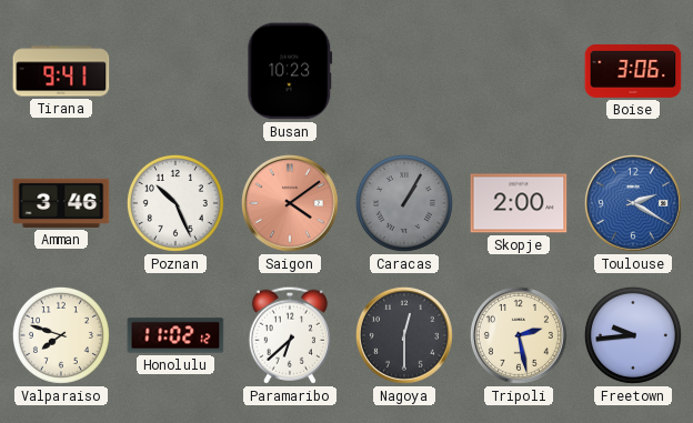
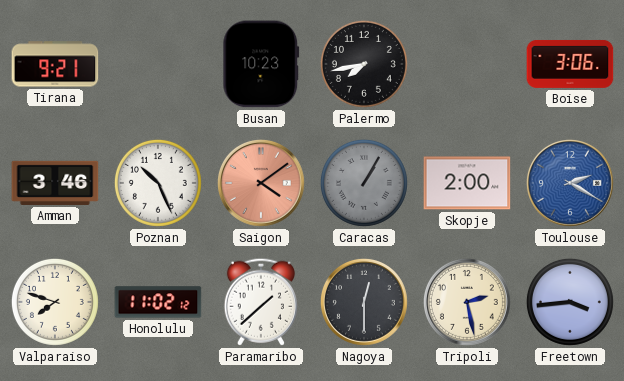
Tirana: 9:41 -> 9:21 (55, 64)
Palermo: none -> 7:43 (364, 64)
Paramaribo: 6:38 -> 1:38 (261, 302)
Freetown: 9:44 -> 3:44 (570, 302)
